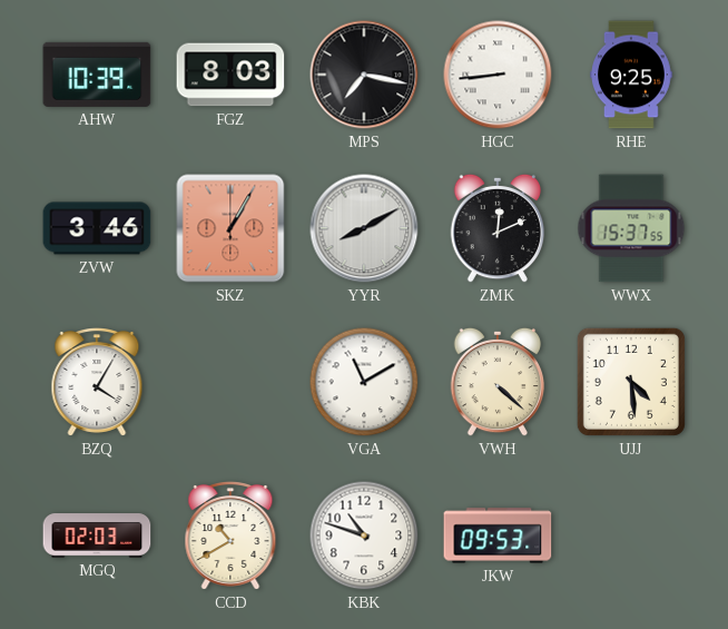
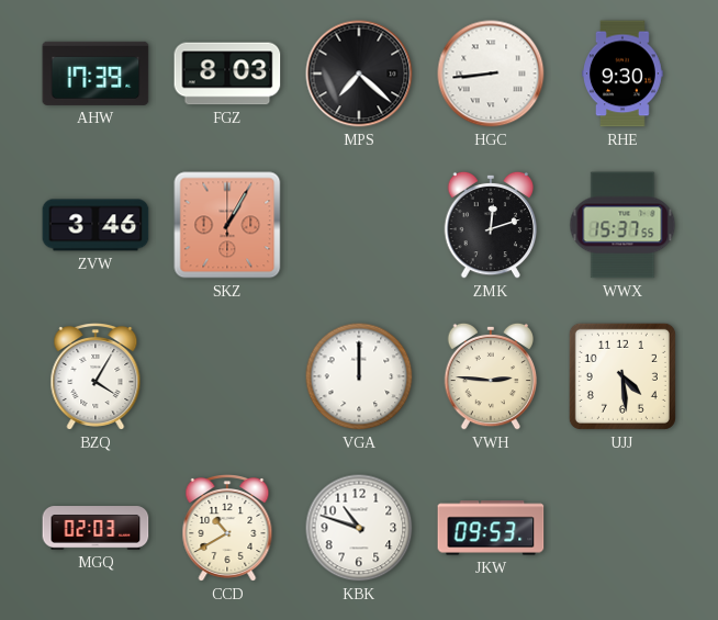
AHW: 10:39 -> 17:39 (96, 74)
MPS: 7:17 -> 7:22 (359, 74)
RHE: 9:25 -> 9:30 (624, 74)
YYR: 8:10 -> none (364, 228)
ZMK: 12:11 -> 12:12 (491, 225)
VGA: 11:10 -> 12:00 (359, 376)
VWH: 4:22 -> 2:46 (491, 376)
